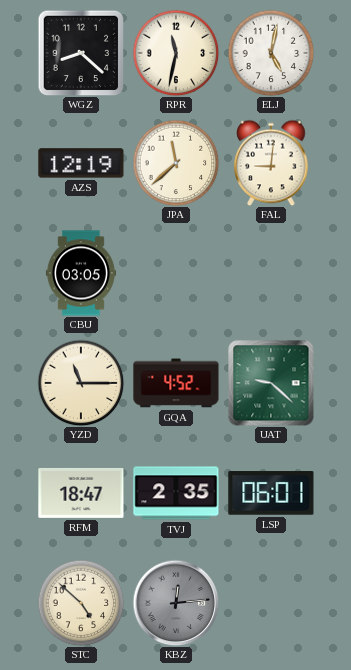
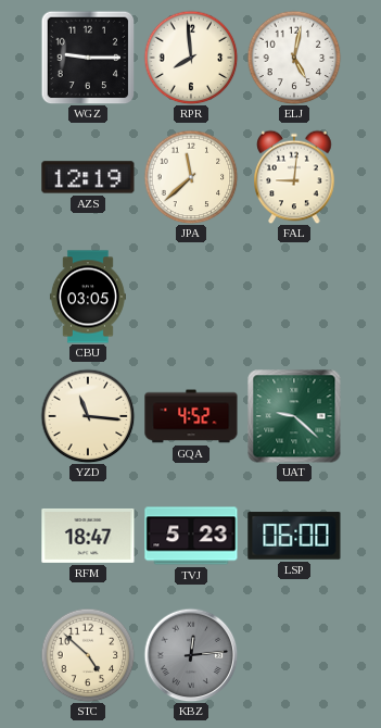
WGZ: 8:22 -> 9:15 (88, 58)
RPR: 11:32 -> 7:59 (191, 58)
YZD: 11:15 -> 11:16 (88, 416)
TVJ: 2:35 -> 5:23 (191, 536)
LSP: 06:01 -> 06:00 (294, 536)
